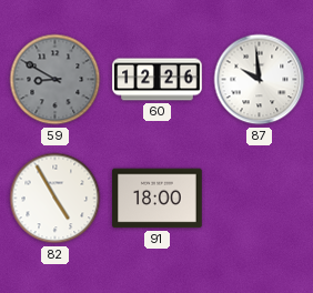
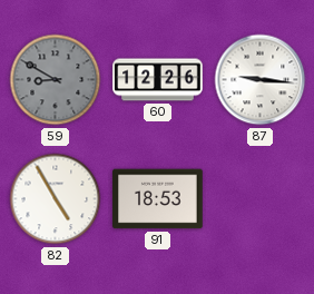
87: 9:59 -> 9:16 (261, 80)
91: 18:00 -> 18:53 (158, 199)
